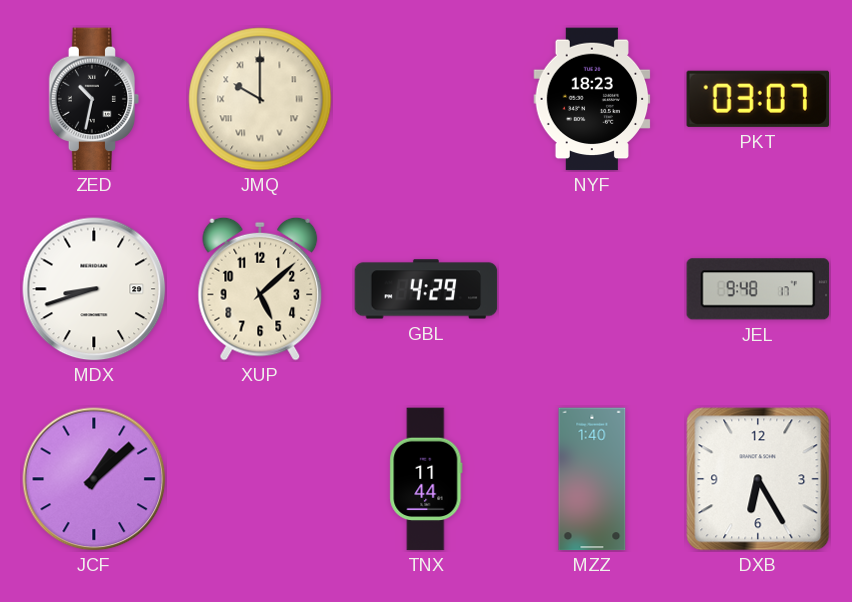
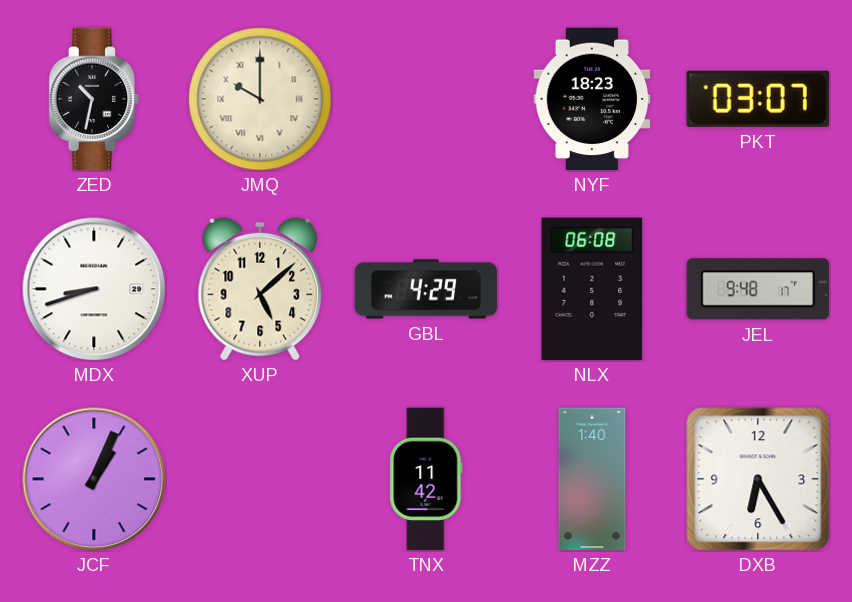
NLX: none -> 06:08 (592, 289)
JCF: 1:08 -> 1:04 (94, 479)
TNX: 11:44 -> 11:42 (426, 479)
